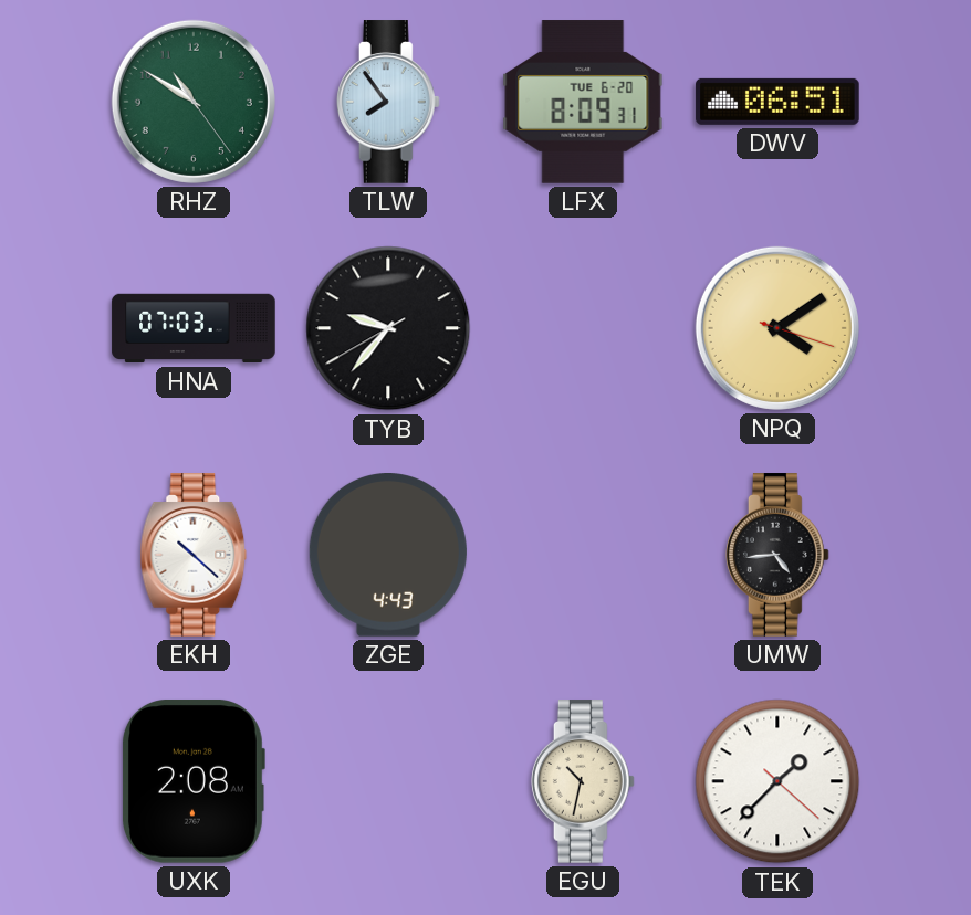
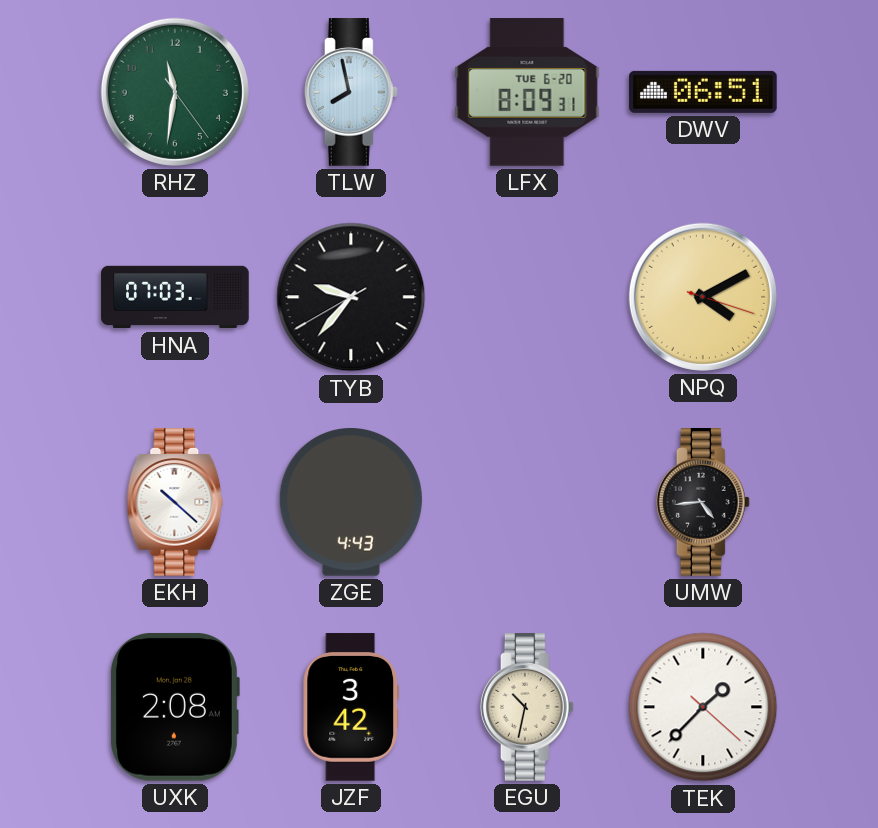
RHZ: 10:50 -> 11:31 (175, 92)
TLW: 7:54 -> 7:58 (351, 92)
NPQ: 4:09 -> 4:10 (703, 297)
JZF: none -> 3:42 (350, 707)
